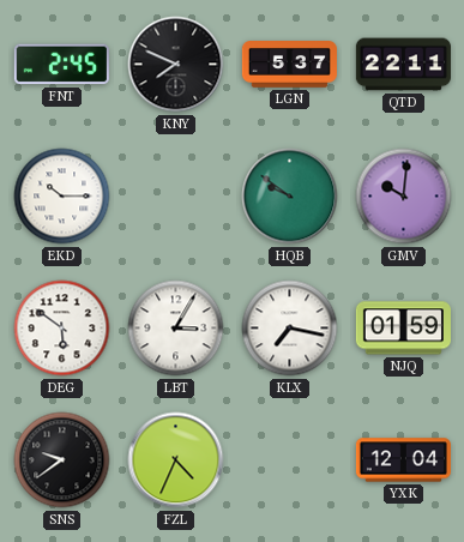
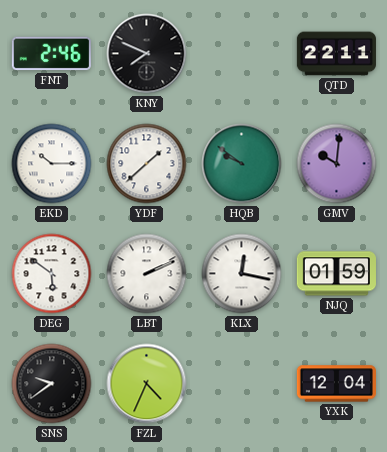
FNT: 2:45 -> 2:46 (51, 54)
LGN: 5:37 -> none (289, 65)
YDF: none -> 1:38 (147, 164)
LBT: 3:05 -> 2:11 (147, 274)
KLX: 7:17 -> 12:17 (242, 274)
